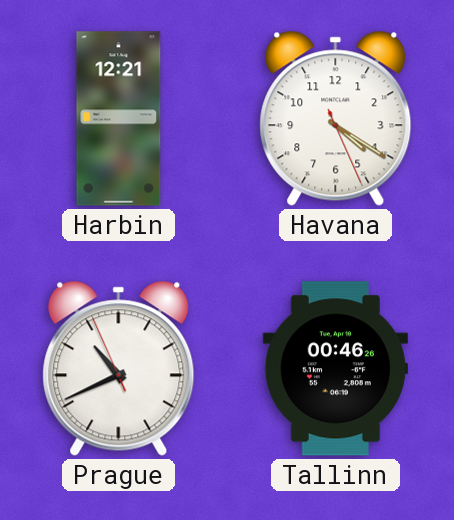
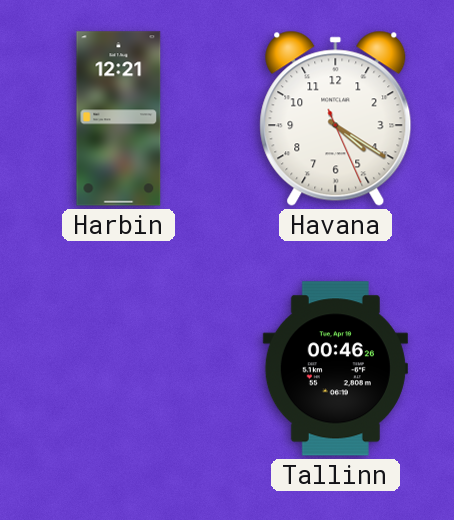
Prague: 10:40 -> none (119, 368)
